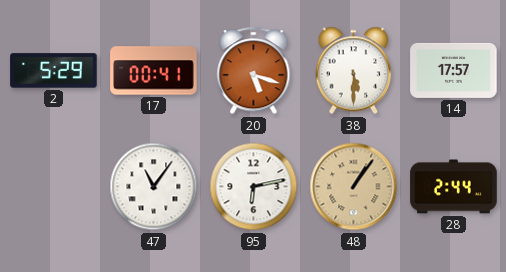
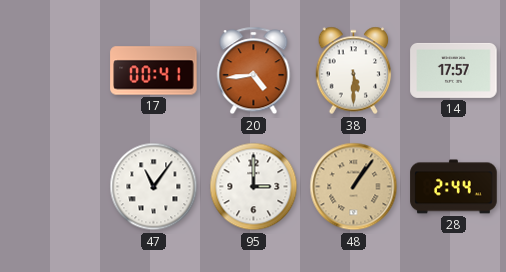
2: 5:29 -> none (54, 71)
20: 5:18 -> 4:44 (254, 71)
95: 6:13 -> 3:00 (254, 187)
